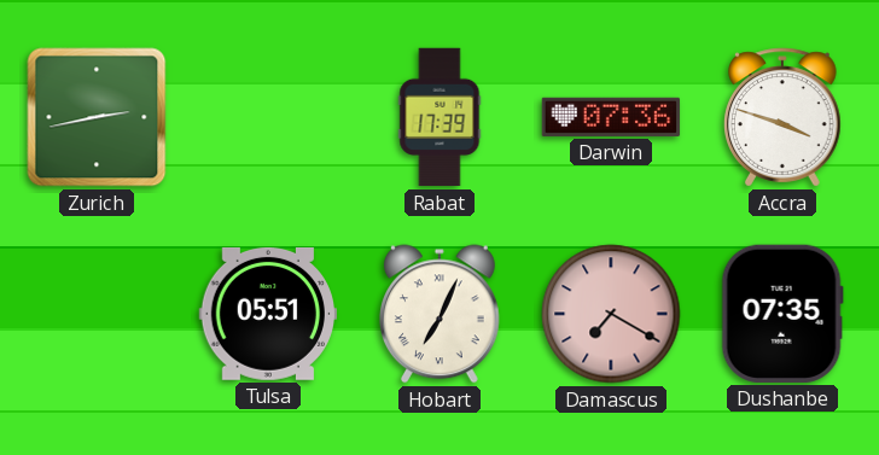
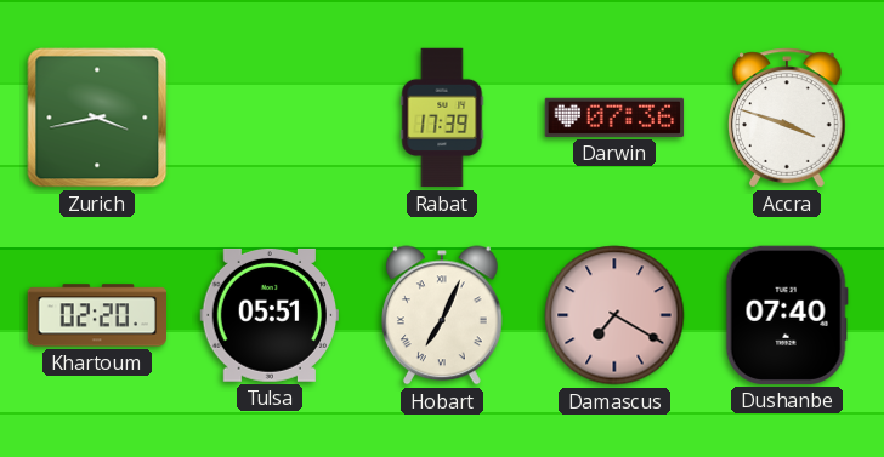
Zurich: 2:43 -> 3:43 (97, 118)
Khartoum: none -> 02:20 (96, 315)
Dushanbe: 07:35 -> 07:40 (787, 315)
